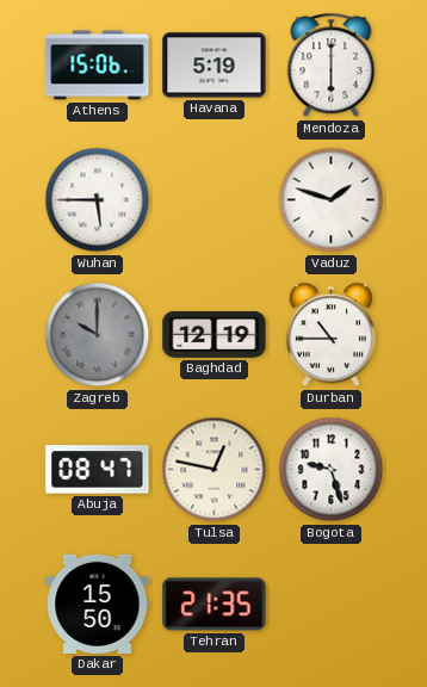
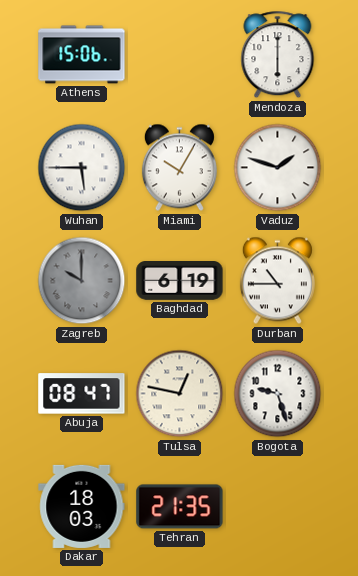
Havana: 5:19 -> none (215, 66)
Miami: none -> 10:05 (179, 168)
Baghdad: 12:19 -> 6:19 (180, 281)
Dakar: 15:50 -> 18:03 (82, 506)
